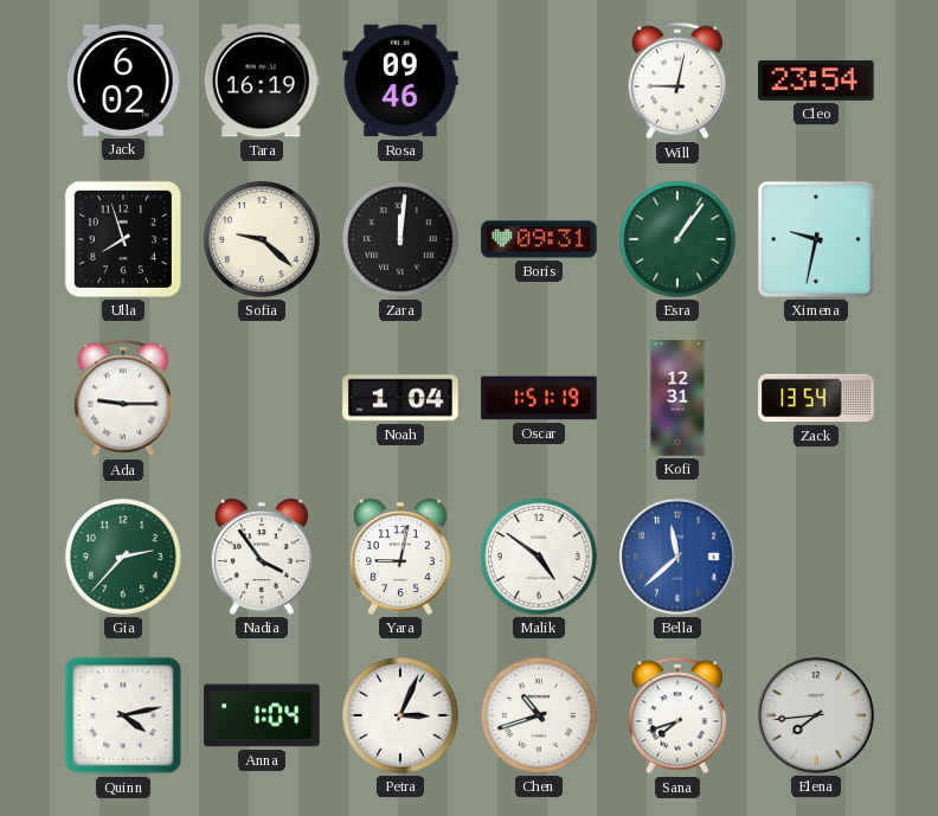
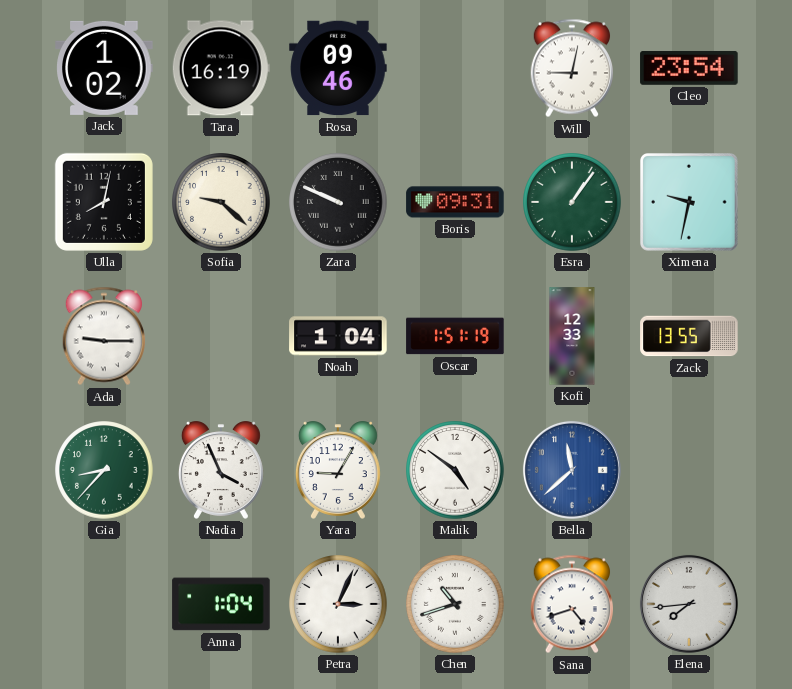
Jack: 6:02 -> 1:02 (104, 68)
Ulla: 7:57 -> 8:02 (104, 202)
Zara: 12:01 -> 9:49 (338, 202)
Kofi: 12:31 -> 12:33 (572, 336)
Zack: 13:54 -> 13:55 (689, 336)
Gia: 2:37 -> 8:37 (104, 470)
Nadia: 3:54 -> 3:56 (221, 470)
Yara: 9:02 -> 9:05 (338, 470)
Quinn: 4:13 -> none (123, 715)
Sana: 7:42 -> 4:42 (571, 604)
